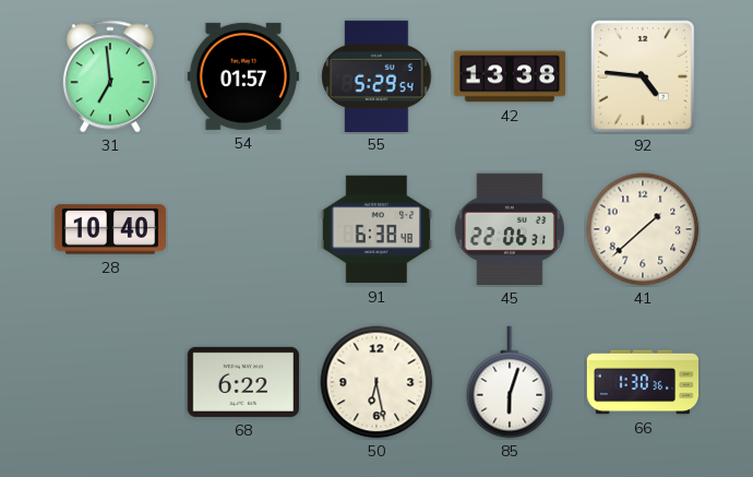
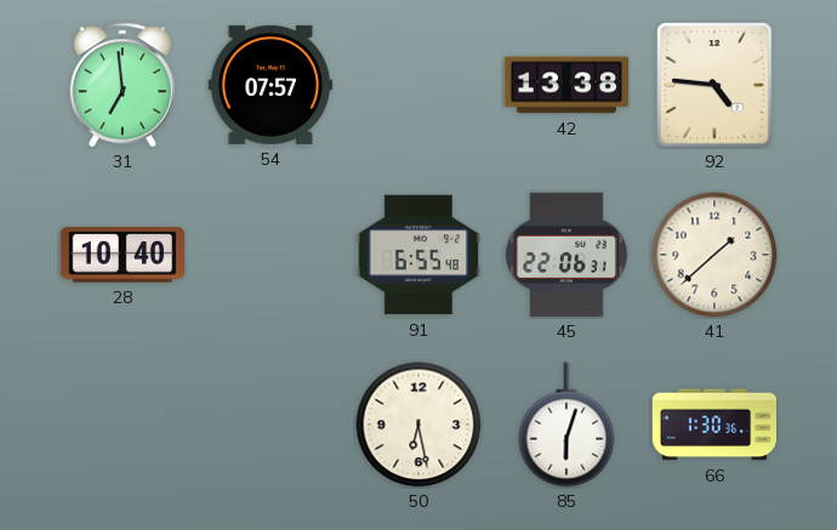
54: 01:57 -> 07:57 (271, 85)
55: 5:29 -> none (376, 75)
91: 6:38 -> 6:55 (417, 255)
68: 6:22 -> none (243, 382)
